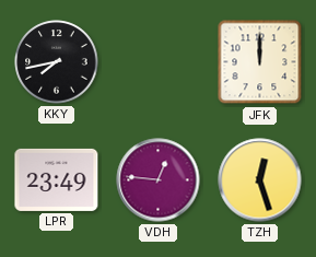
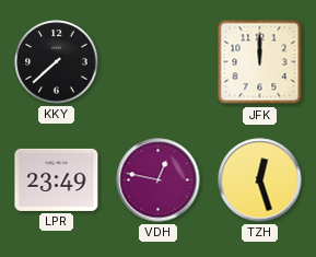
KKY: 7:43 -> 7:38 (57, 62)
VDH: 12:46 -> 12:47 (159, 180)
